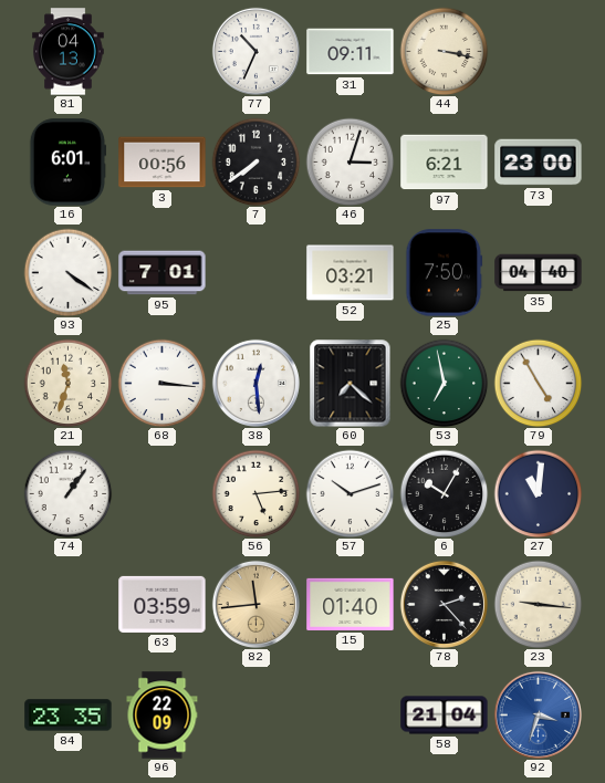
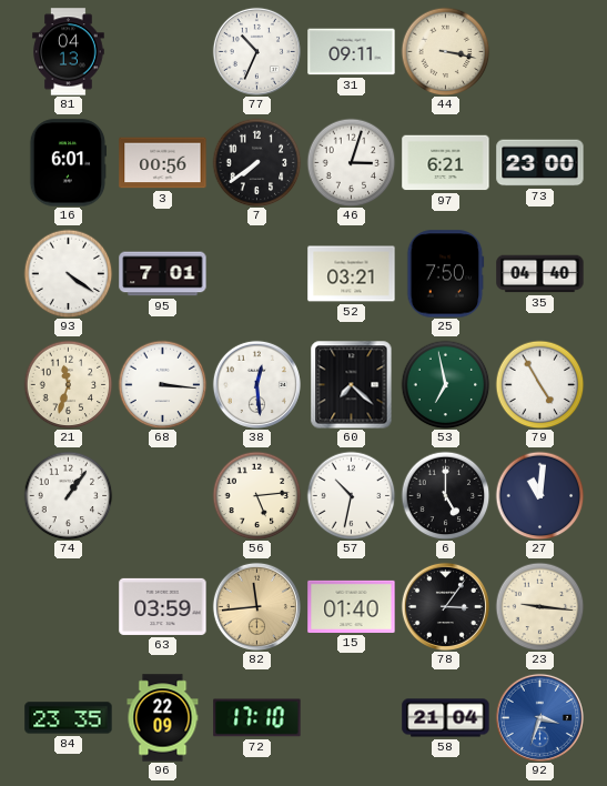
57: 10:12 -> 10:32 (351, 495)
6: 10:05 -> 5:00 (445, 495)
78: 2:23 -> 3:06 (445, 606)
72: none -> 17:10 (257, 718)
